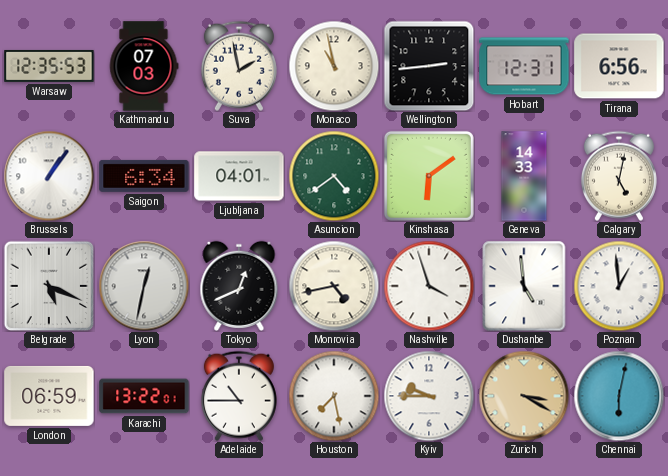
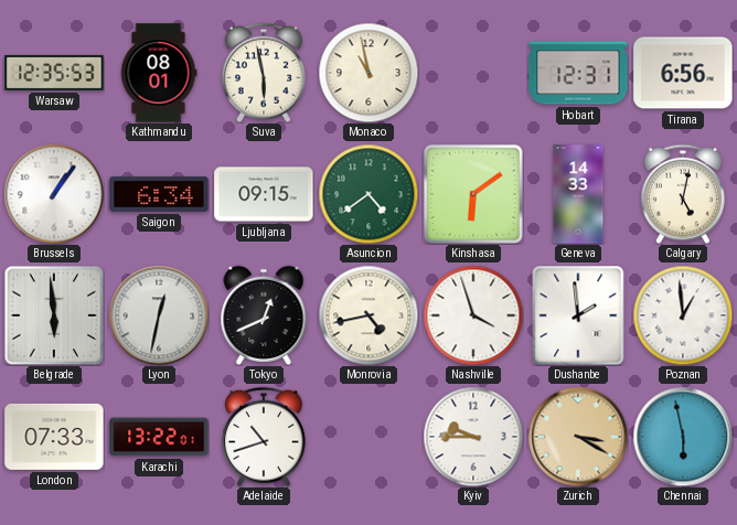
Kathmandu: 07:03 -> 08:01 (159, 73)
Suva: 1:58 -> 5:58 (264, 73)
Wellington: 2:44 -> none (429, 66)
Ljubljana: 04:01 -> 09:15 (264, 194)
Belgrade: 5:19 -> 5:59 (54, 315)
Dushanbe: 4:59 -> 1:59 (578, 315)
London: 06:59 -> 07:33 (54, 437)
Adelaide: 10:45 -> 10:42 (264, 437)
Houston: 7:28 -> none (334, 396)
Chennai: 6:02 -> 5:58 (683, 437)
